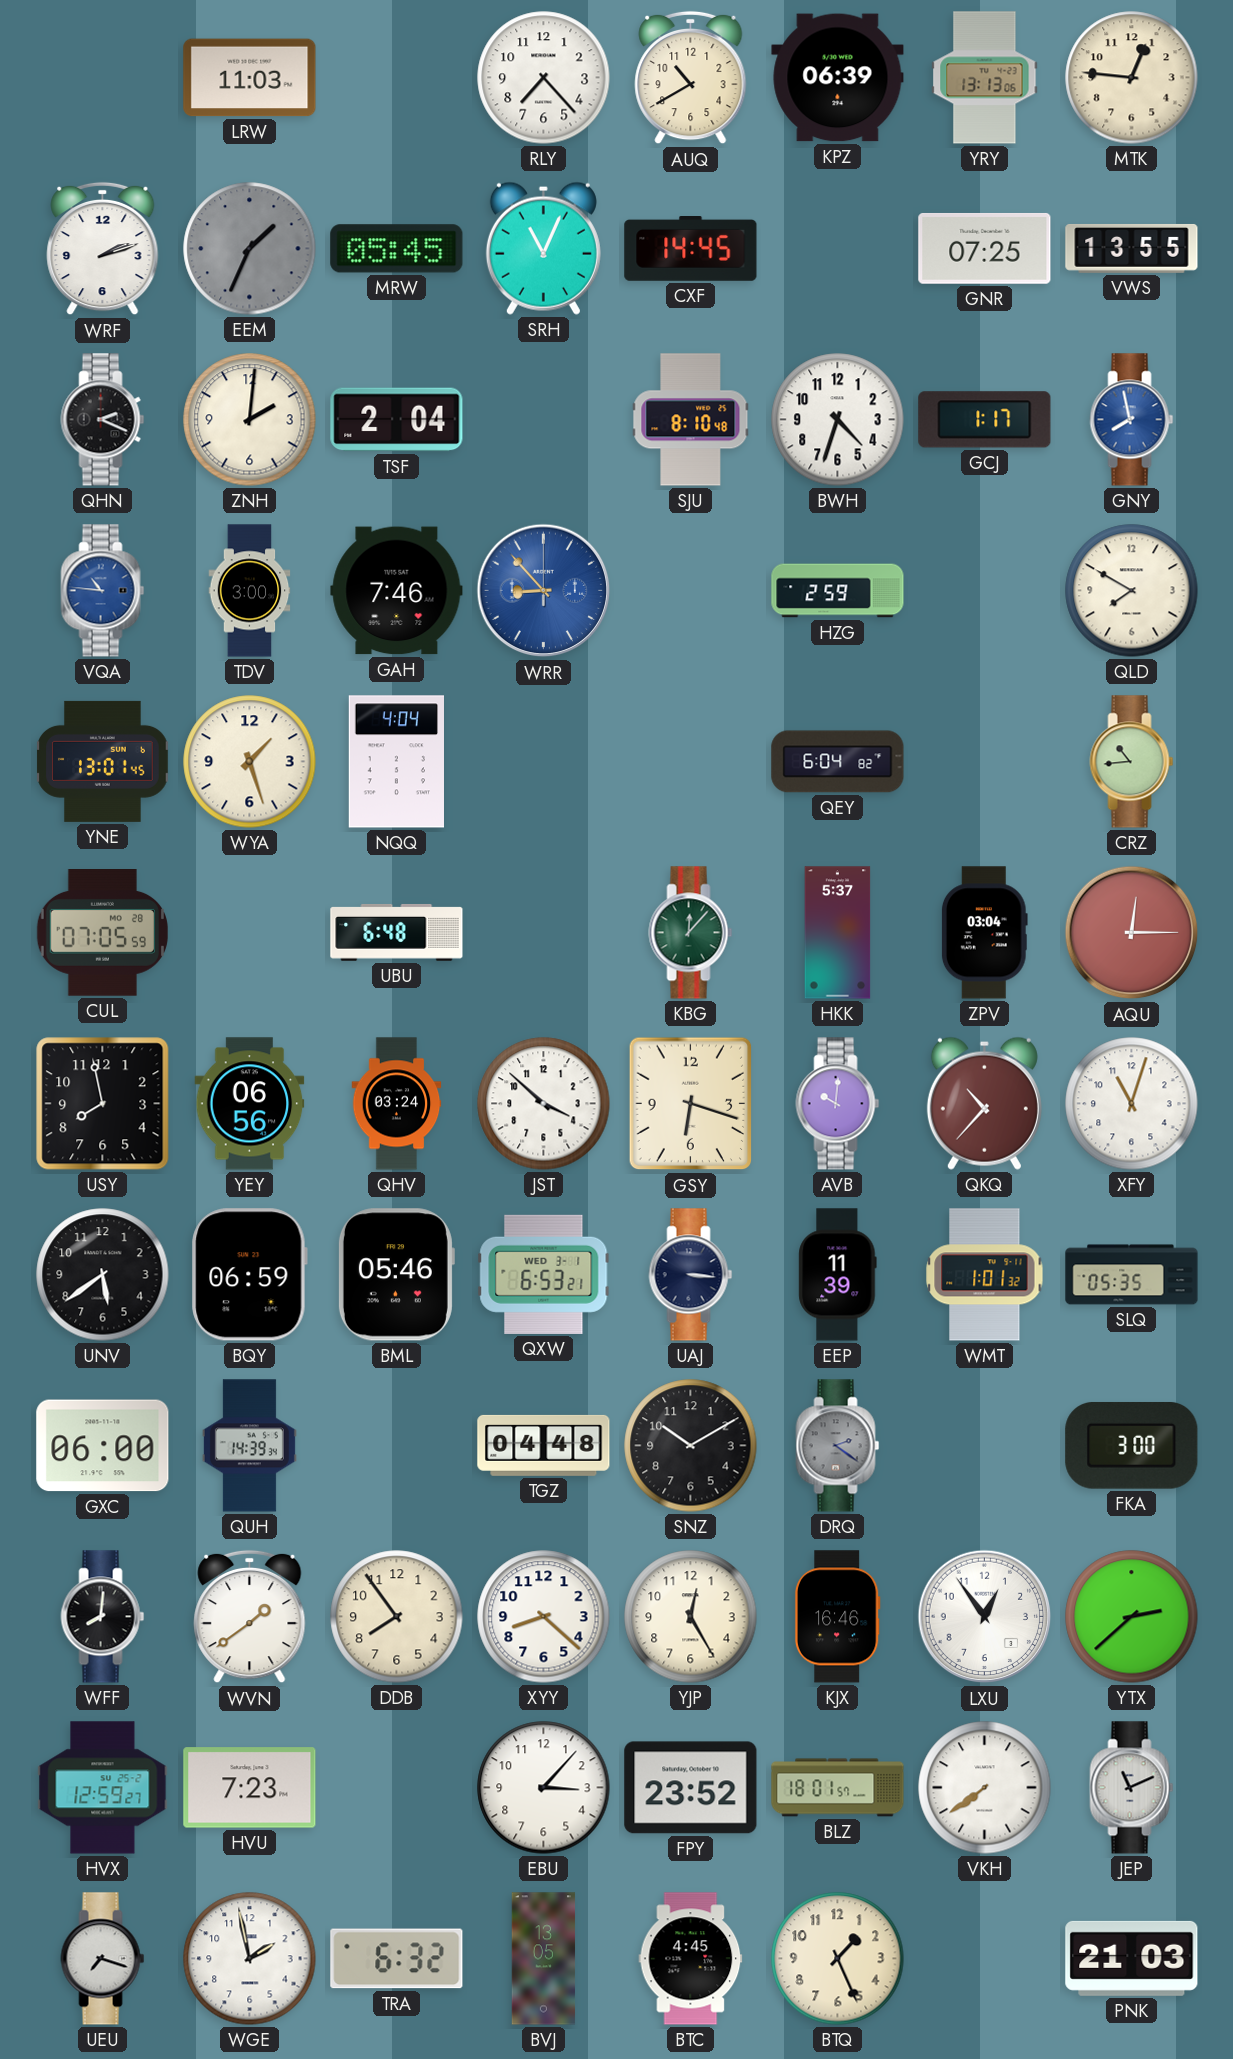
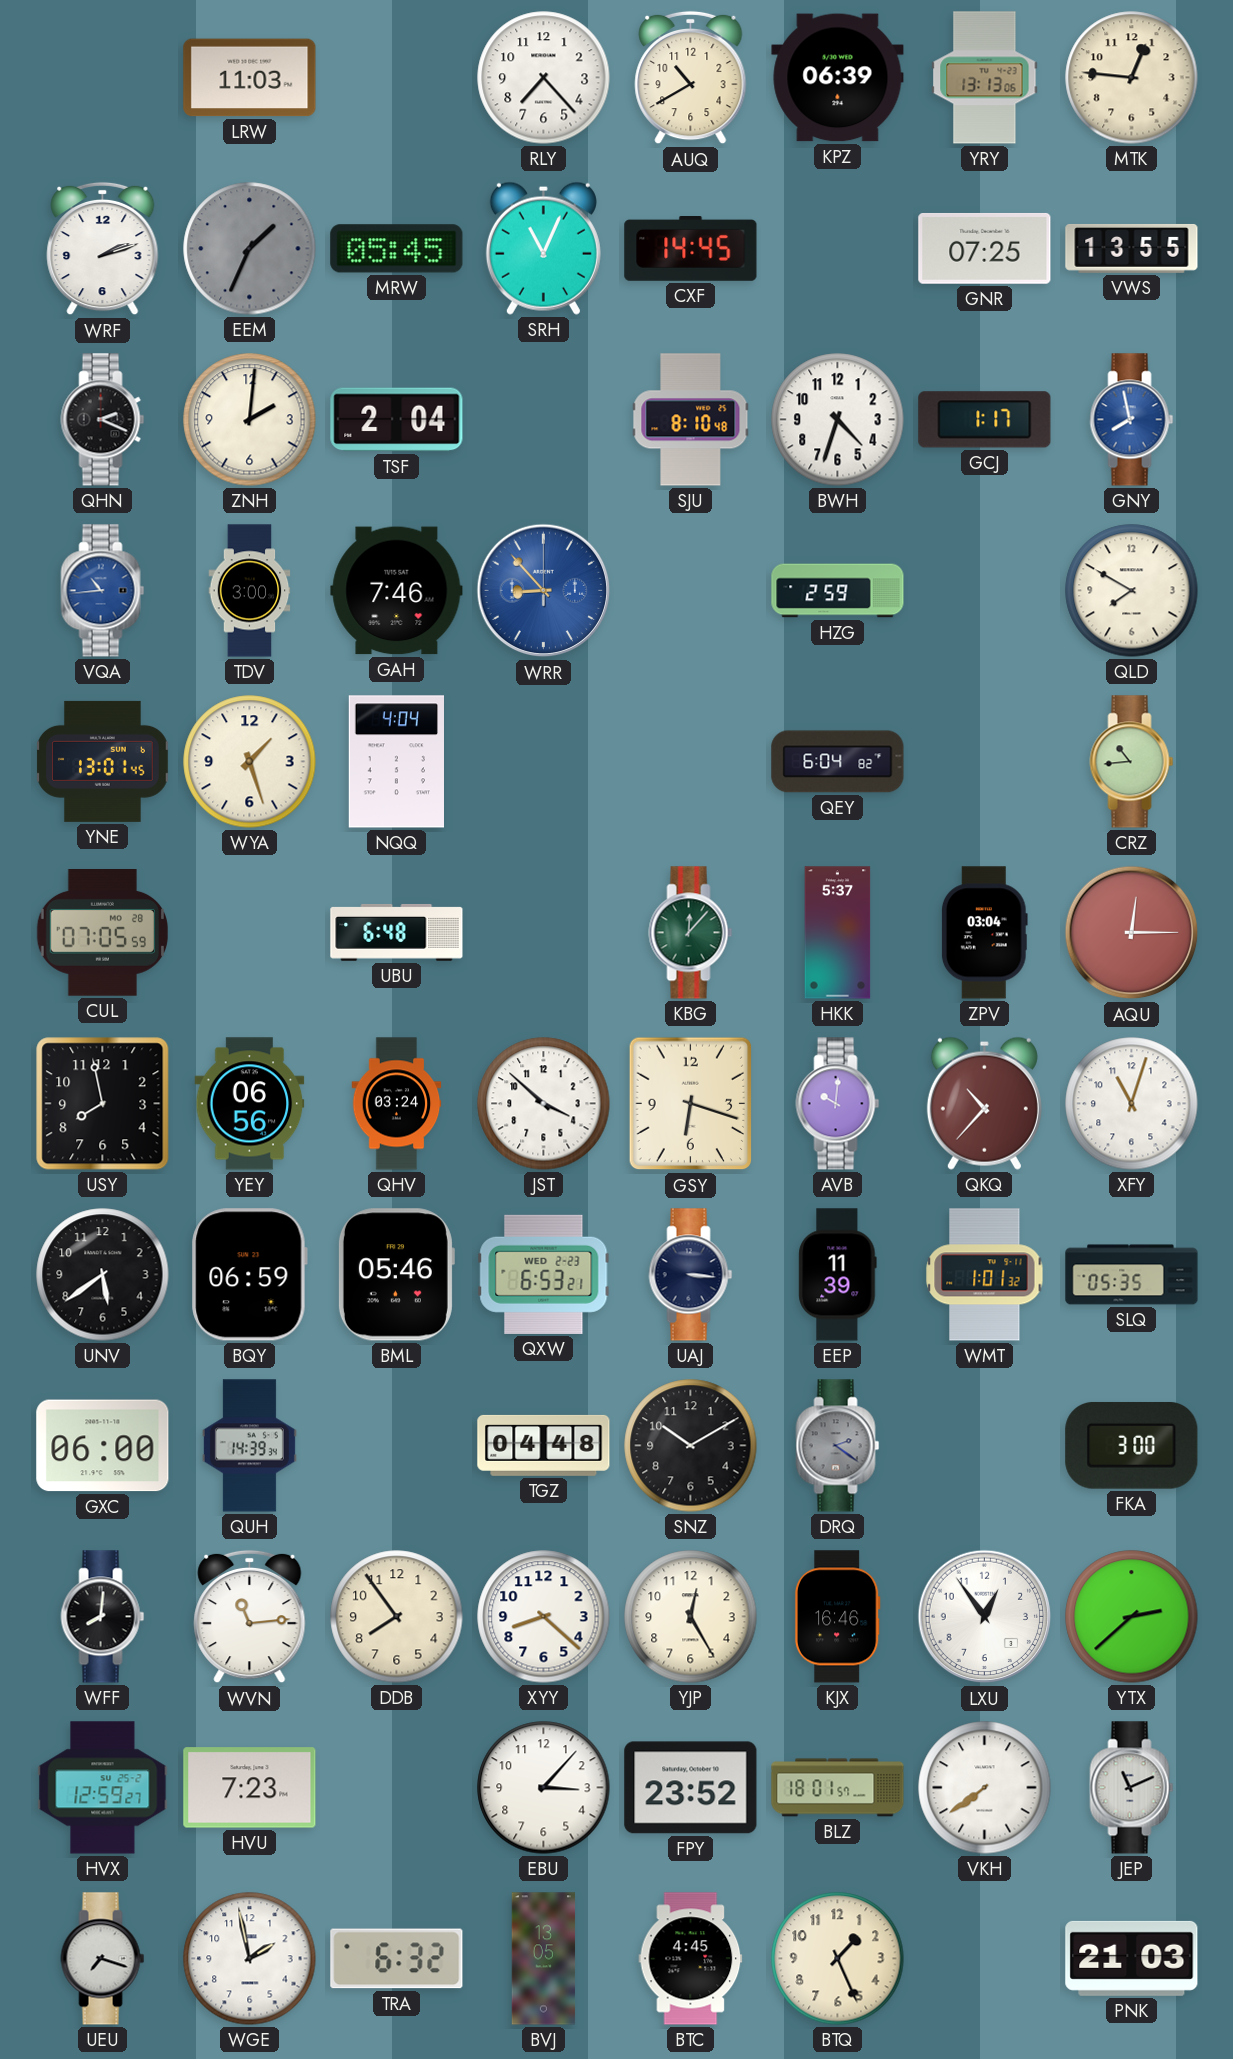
VQA: 10:46 -> 10:44 (103, 591)
QXW date: WED 3-1 -> WED 2-23 (544, 1274)
WVN: 1:39 -> 11:14 (250, 1617)
